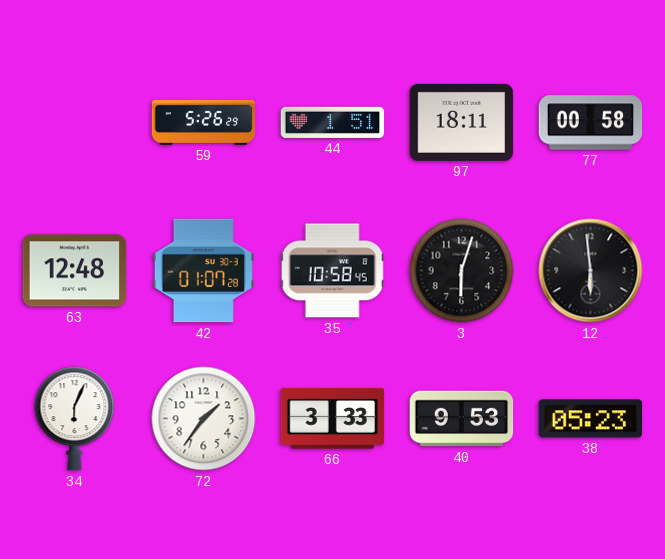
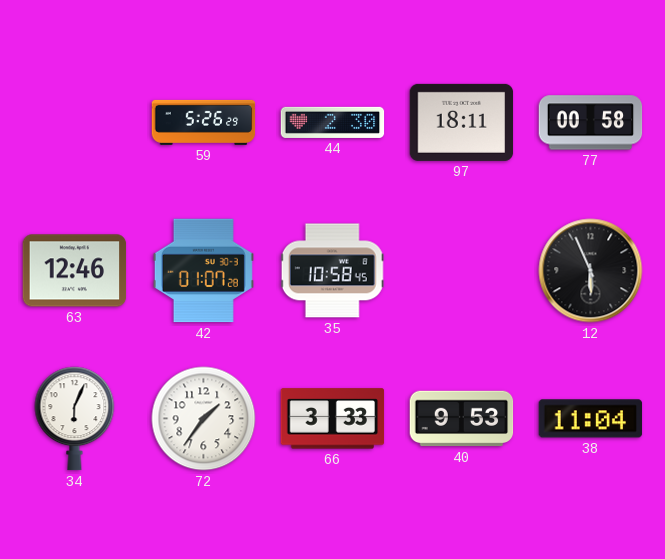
44: 1:51 -> 2:30 (333, 122)
63: 12:48 -> 12:46 (75, 271)
3: 6:03 -> none (462, 271)
12: 5:59 -> 5:56 (591, 271)
38: 05:23 -> 11:04 (591, 419)
